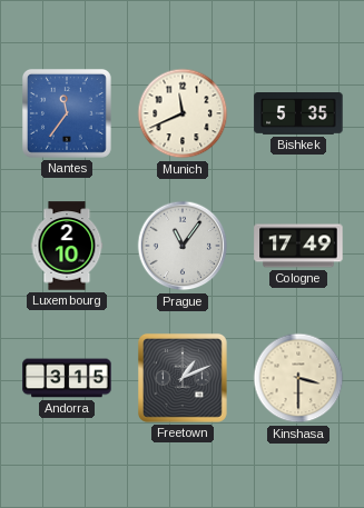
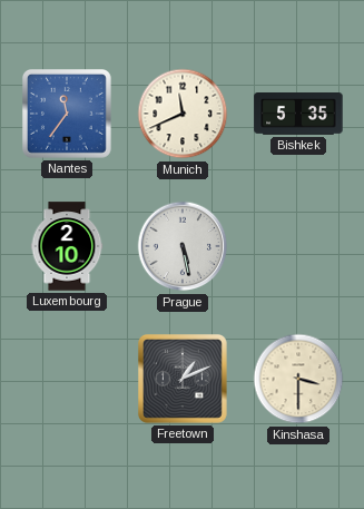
Prague: 11:06 -> 5:28 (183, 246)
Cologne: 17:49 -> none (298, 246)
Andorra: 3:15 -> none (67, 378)
